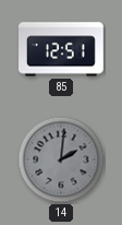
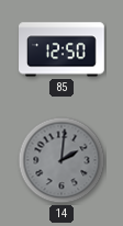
85: 12:51 -> 12:50 (63, 49)
